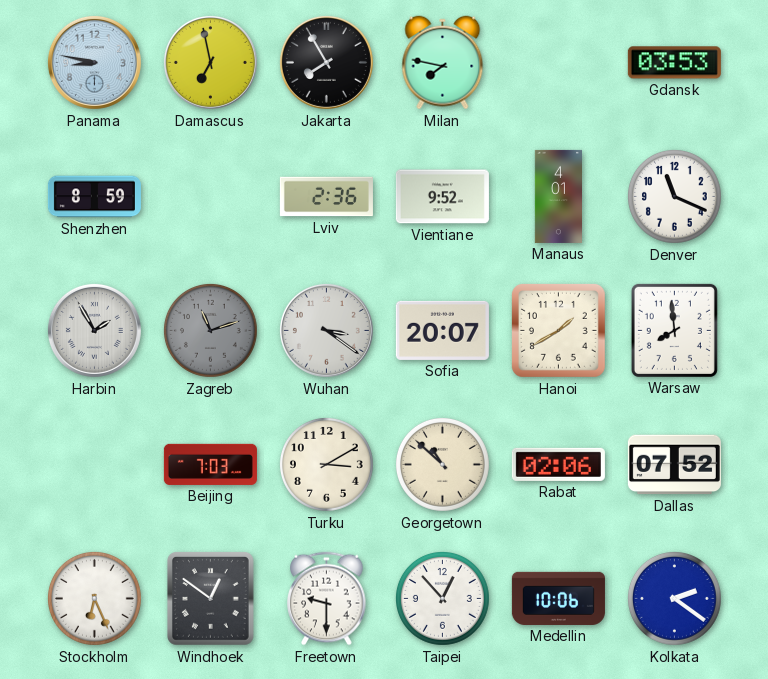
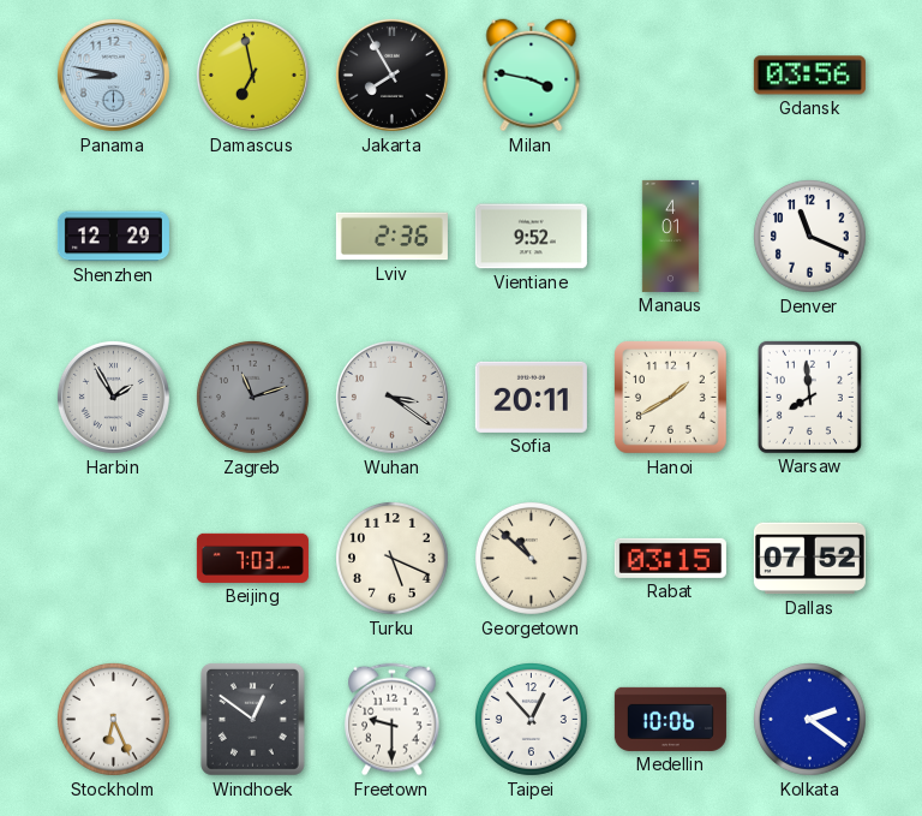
Milan: 7:47 -> 3:47 (532, 76)
Gdansk: 03:53 -> 03:56 (809, 76)
Shenzhen: 8:59 -> 12:29 (113, 237)
Sofia: 20:07 -> 20:11 (531, 397)
Turku: 3:10 -> 5:19 (391, 558)
Rabat: 02:06 -> 03:15 (670, 558)
